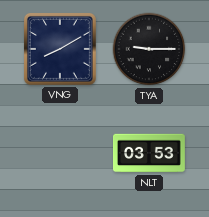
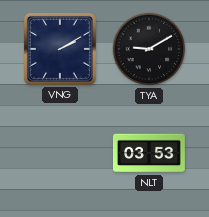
VNG: 8:10 -> 2:10 (60, 49)
TYA: 9:15 -> 9:10 (149, 49)
